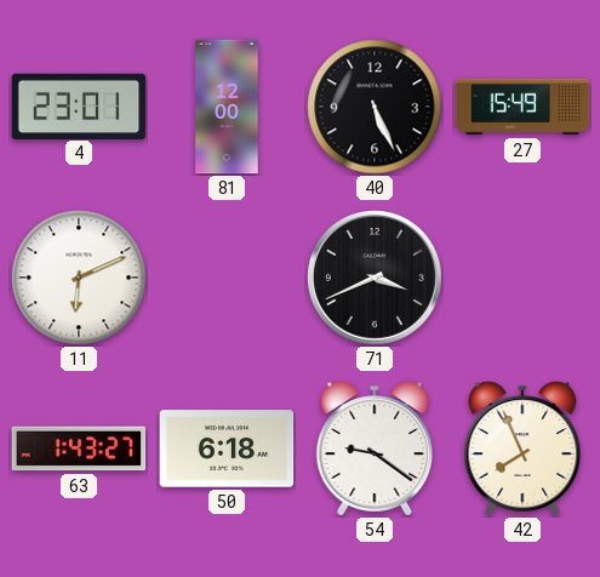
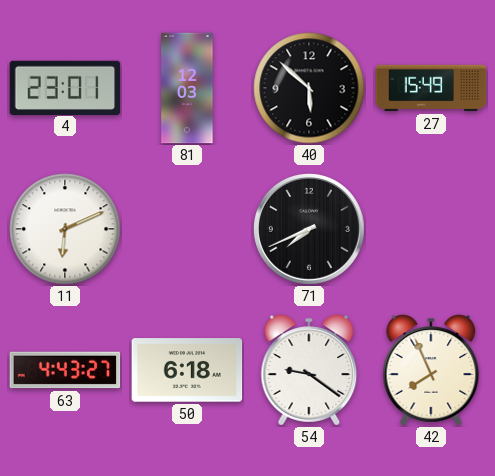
81: 12:00 -> 12:03 (187, 88)
40: 5:26 -> 5:52 (309, 88)
71: 3:41 -> 7:41 (310, 230)
63: 1:43 -> 4:43 (65, 370)
